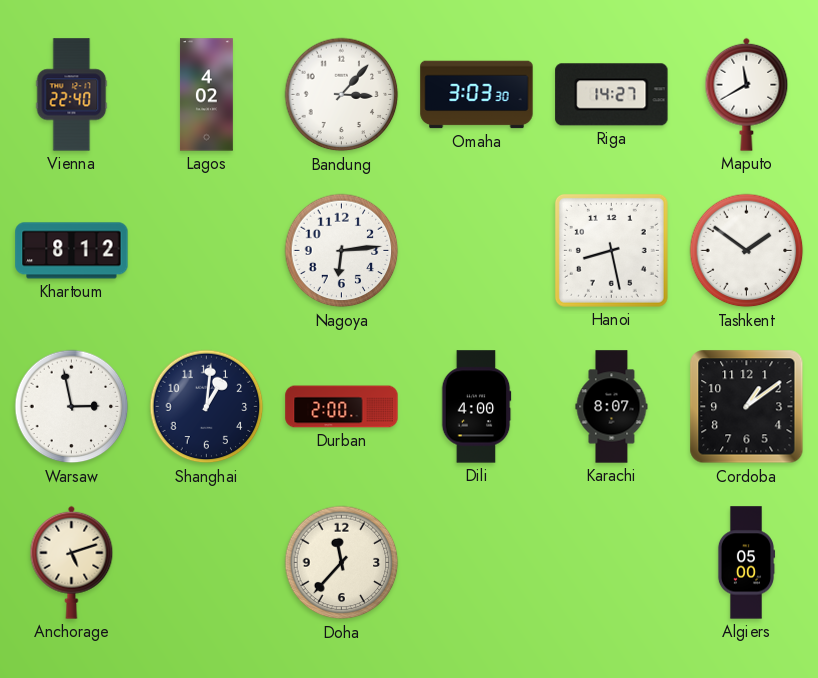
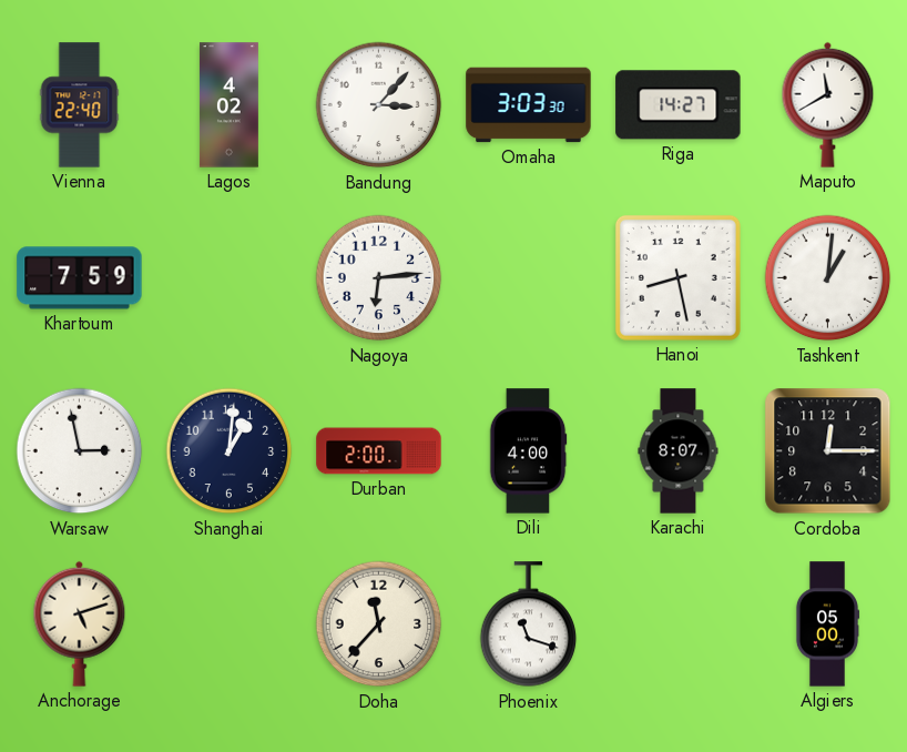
Khartoum: 8:12 -> 7:59 (80, 278)
Tashkent: 1:51 -> 1:01 (828, 278)
Cordoba: 1:09 -> 12:15 (828, 451)
Phoenix: none -> 11:18 (529, 624)
